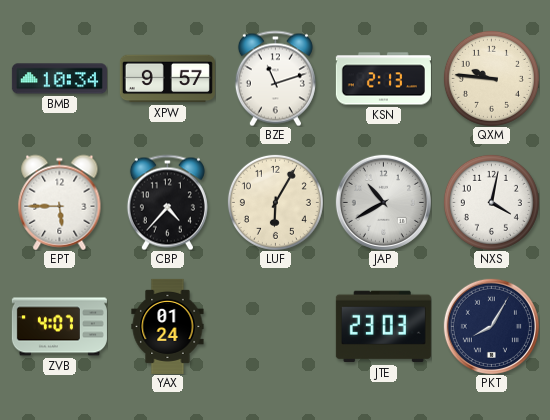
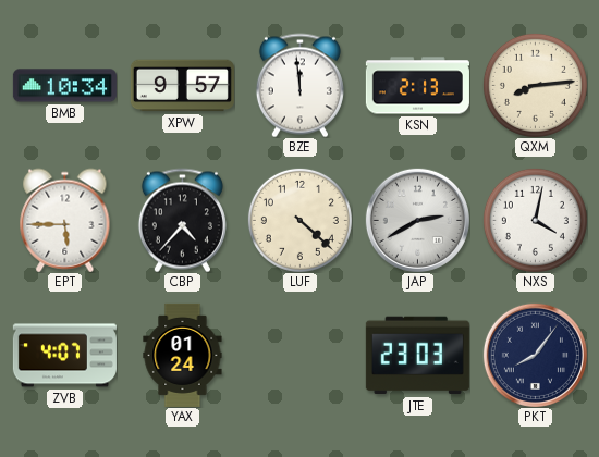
BZE: 11:12 -> 11:59 (299, 85)
QXM: 9:46 -> 8:14 (535, 85)
LUF: 6:05 -> 4:22 (299, 220)
JAP: 10:40 -> 2:40 (417, 220)
PKT: 8:05 -> 8:06 (535, 355)
